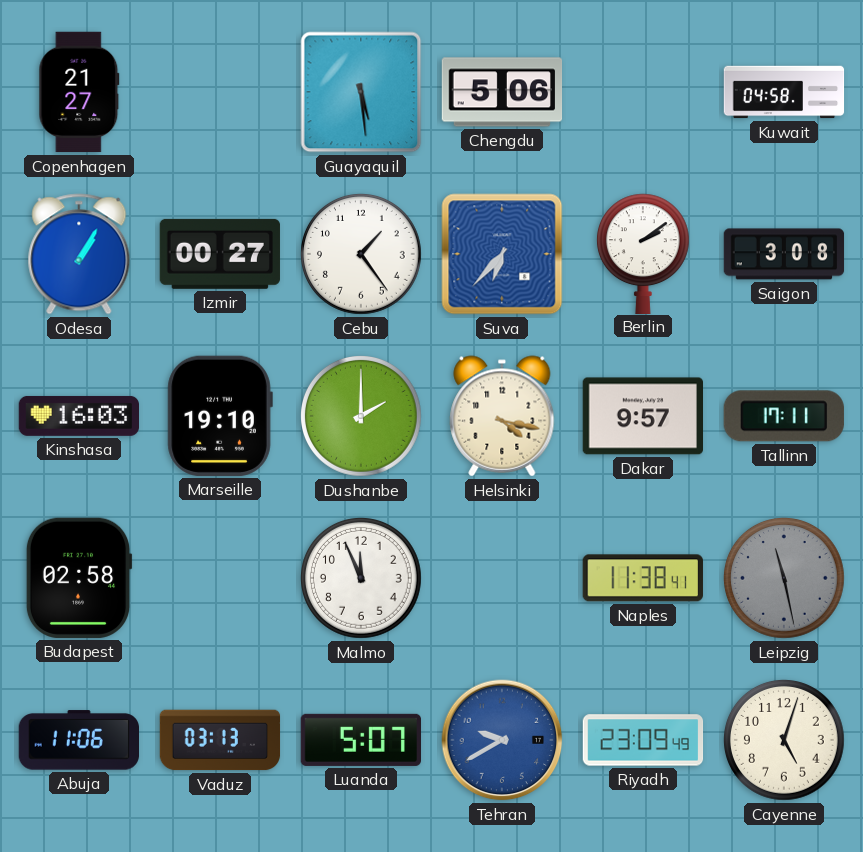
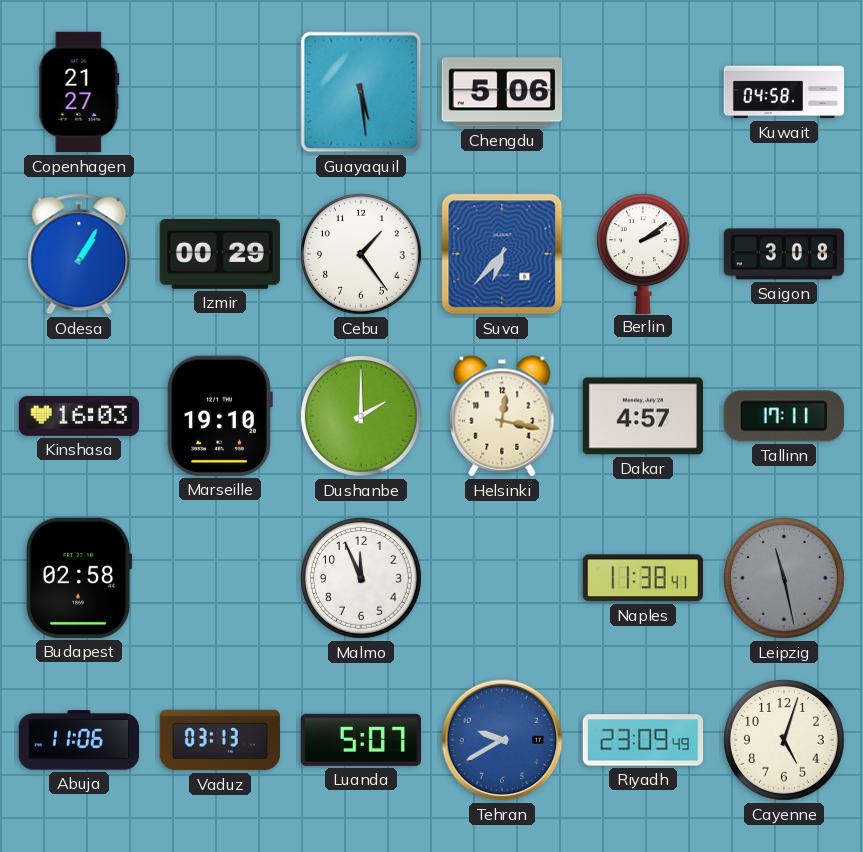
Izmir: 00:27 -> 00:29 (220, 254)
Helsinki: 4:17 -> 12:17 (502, 416)
Dakar: 9:57 -> 4:57 (642, 416)
